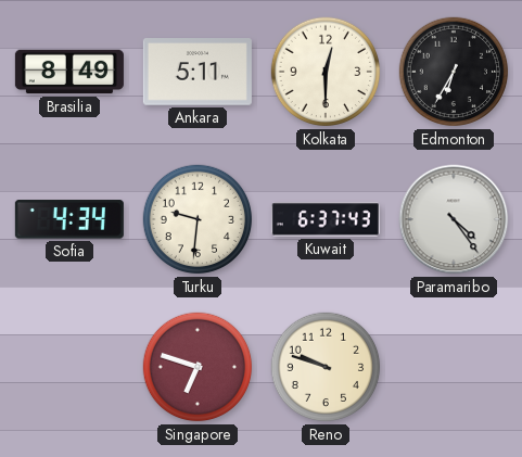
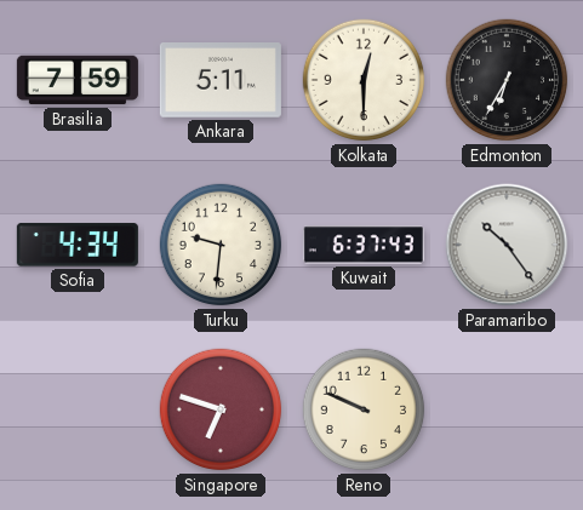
Brasilia: 8:49 -> 7:59 (78, 80)
Paramaribo: 4:24 -> 10:24 (507, 245)
Reno: 9:48 -> 9:49 (364, 409)
